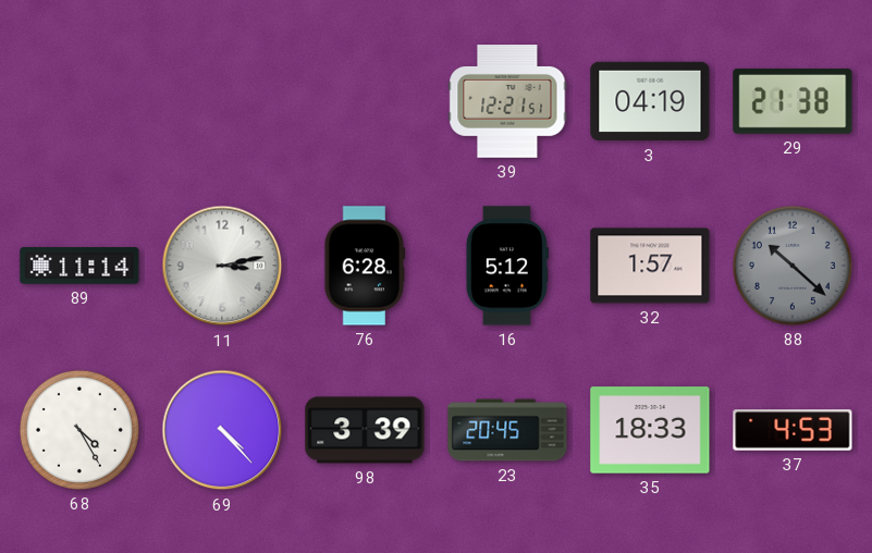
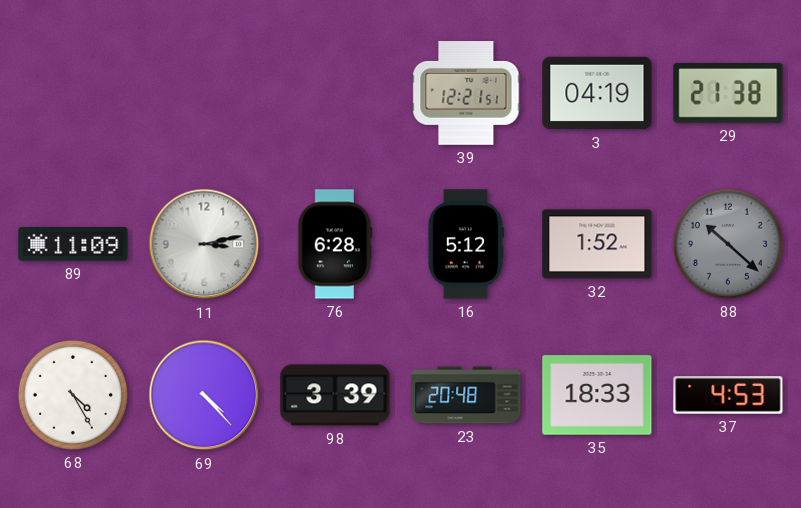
89: 11:14 -> 11:09 (73, 245)
32: 1:57 -> 1:52 (597, 244)
23: 20:45 -> 20:48 (466, 395)
